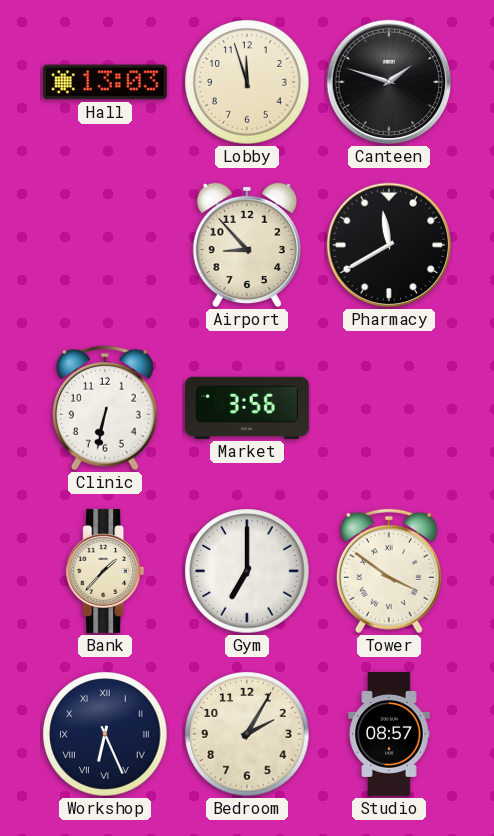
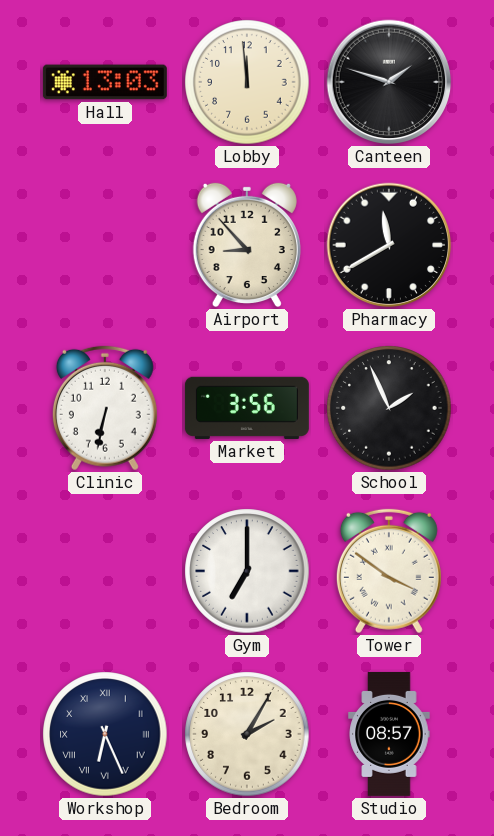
Lobby: 11:57 -> 11:59 (247, 82)
School: none -> 1:56 (389, 408)
Bank: 1:37 -> none (105, 571)
